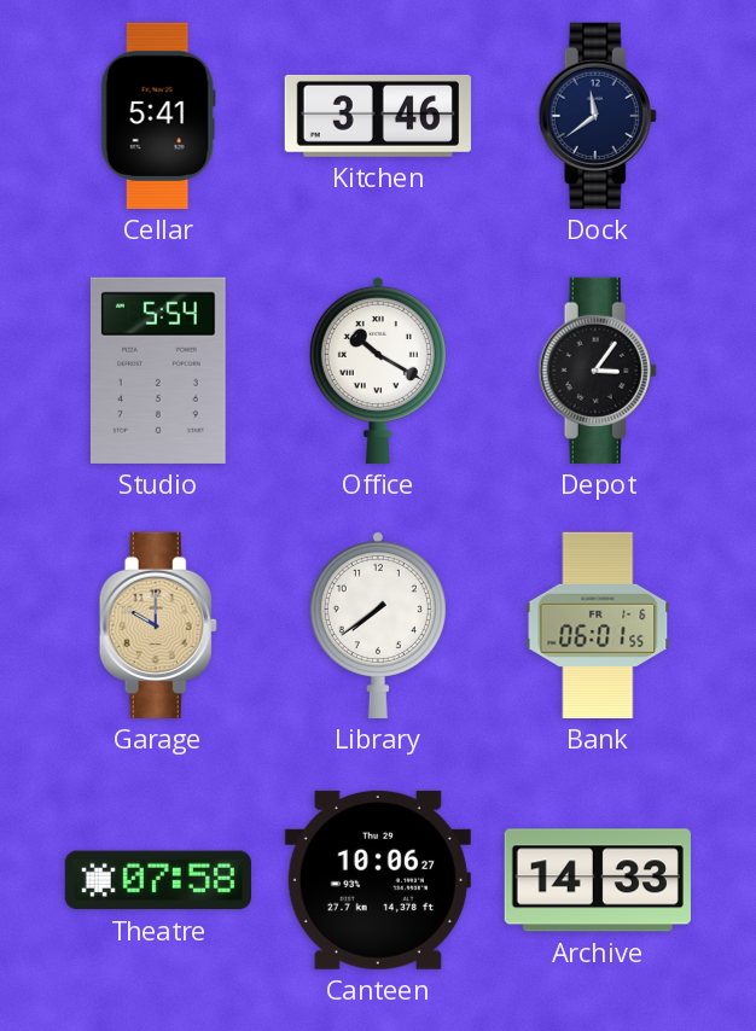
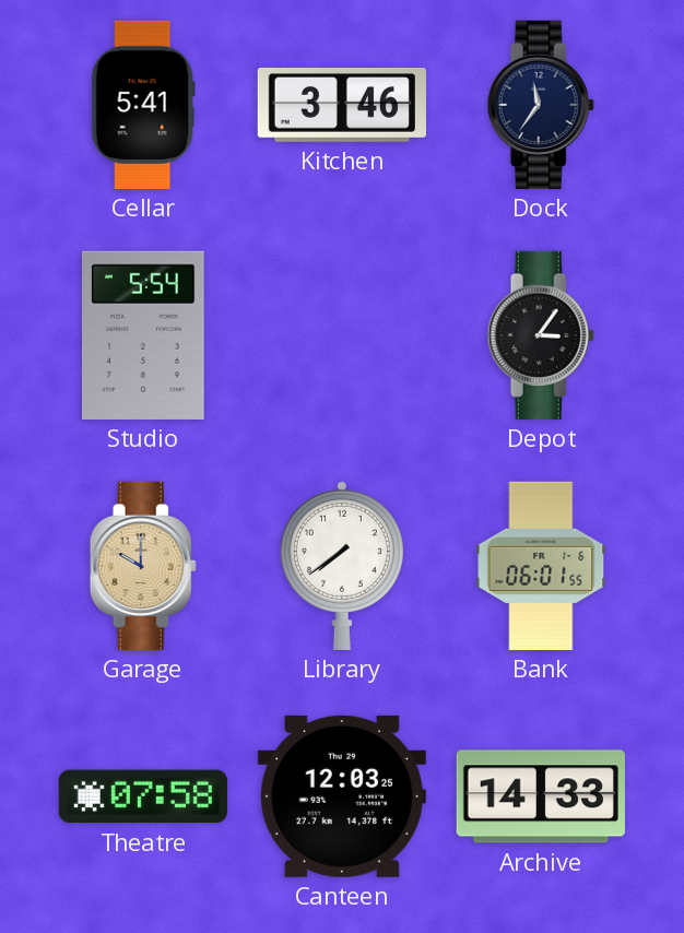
Dock: 11:39 -> 11:36 (541, 105)
Office: 10:20 -> none (378, 369)
Canteen: 10:06 -> 12:03 (342, 796)
